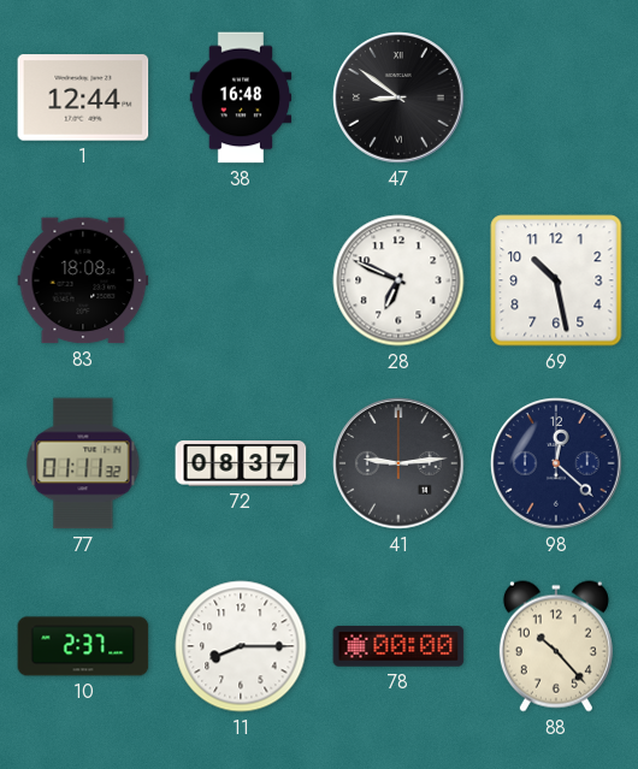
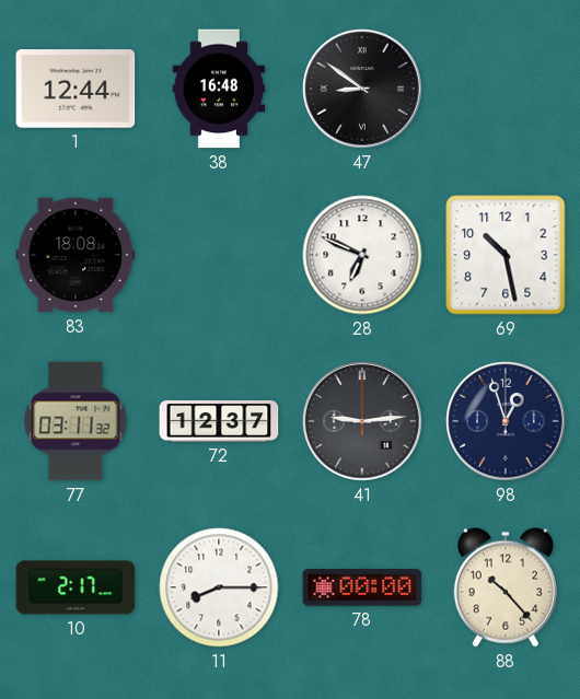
77: 01:11 -> 03:11 (76, 421)
72: 08:37 -> 12:37 (219, 422)
98: 12:22 -> 12:57 (506, 421)
10: 2:37 -> 2:17 (76, 587)
